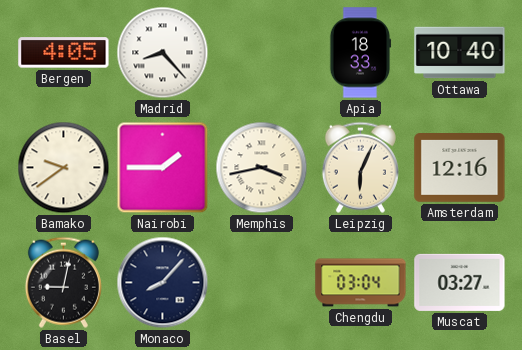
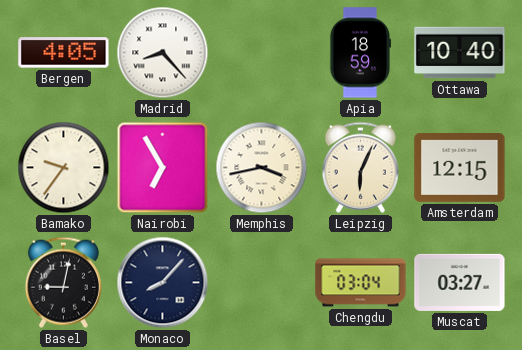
Apia: 18:33 -> 18:59 (360, 53)
Bamako: 9:39 -> 9:36 (64, 168)
Nairobi: 1:45 -> 6:55 (163, 168)
Amsterdam: 12:16 -> 12:15 (460, 168)
